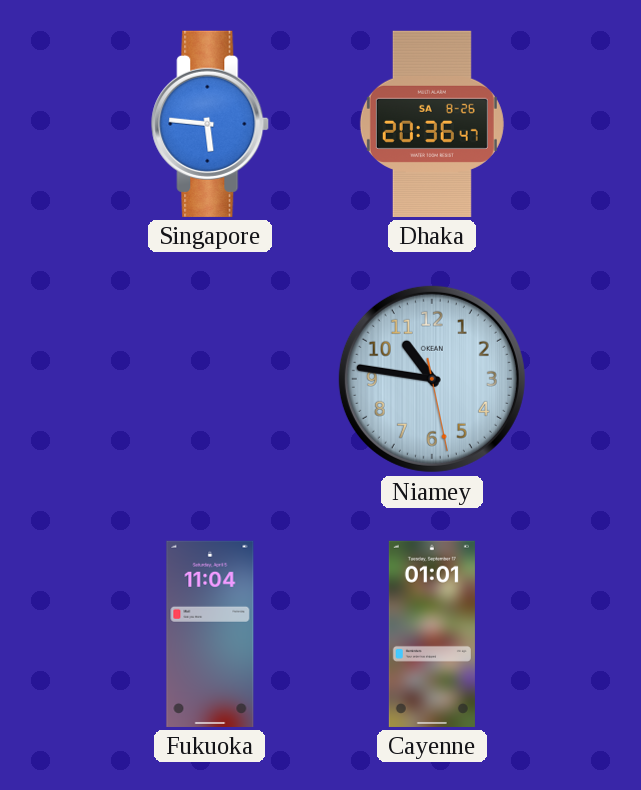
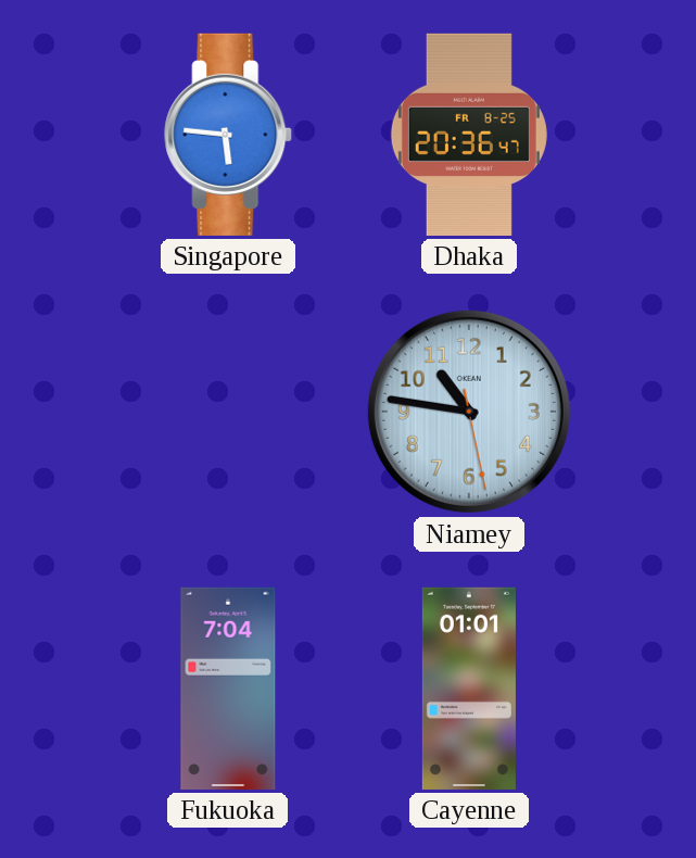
Dhaka date: SA 8-26 -> FR 8-25 (469, 135)
Fukuoka: 11:04 -> 7:04 (228, 689)
